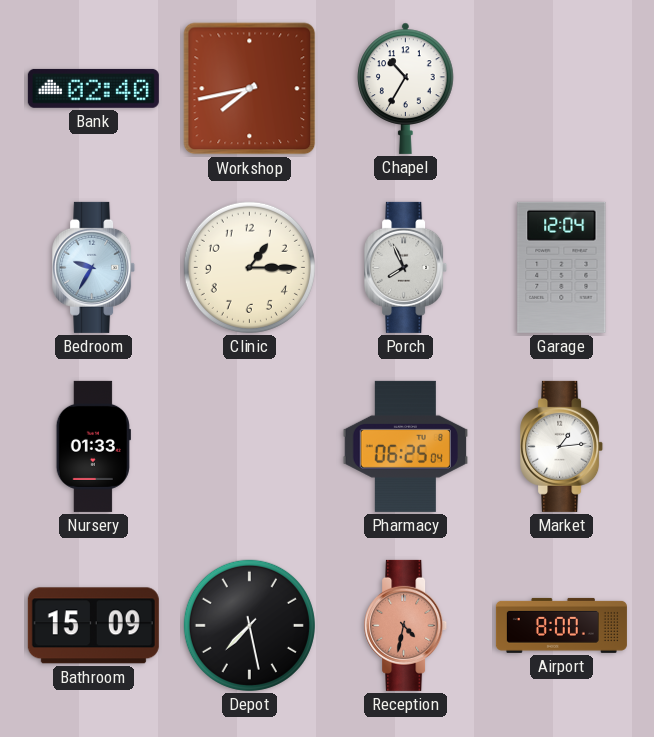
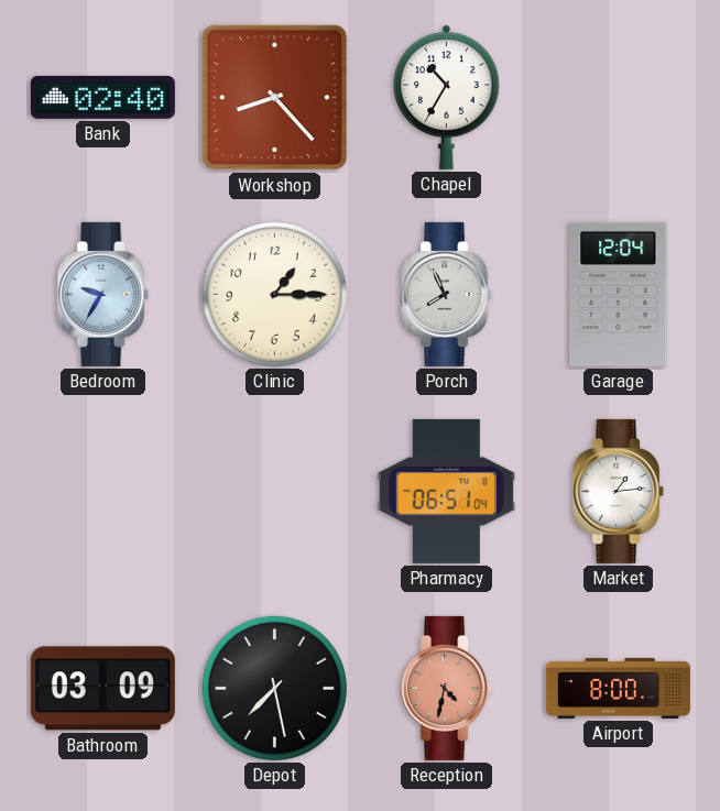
Workshop: 7:43 -> 8:23 (275, 98)
Nursery: 01:33 -> none (93, 446)
Pharmacy: 06:25 -> 06:51 (446, 491)
Bathroom: 15:09 -> 03:09 (102, 689)
